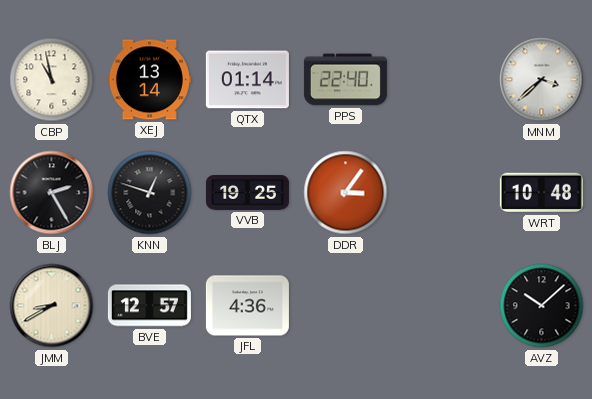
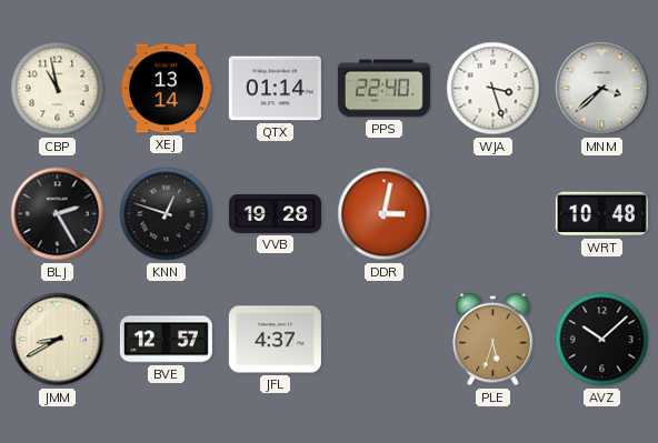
WJA: none -> 3:27 (493, 89)
VVB: 19:25 -> 19:28 (275, 214)
DDR: 3:06 -> 3:02 (385, 214)
JFL: 4:36 -> 4:37 (275, 340)
PLE: none -> 5:33 (493, 340)
